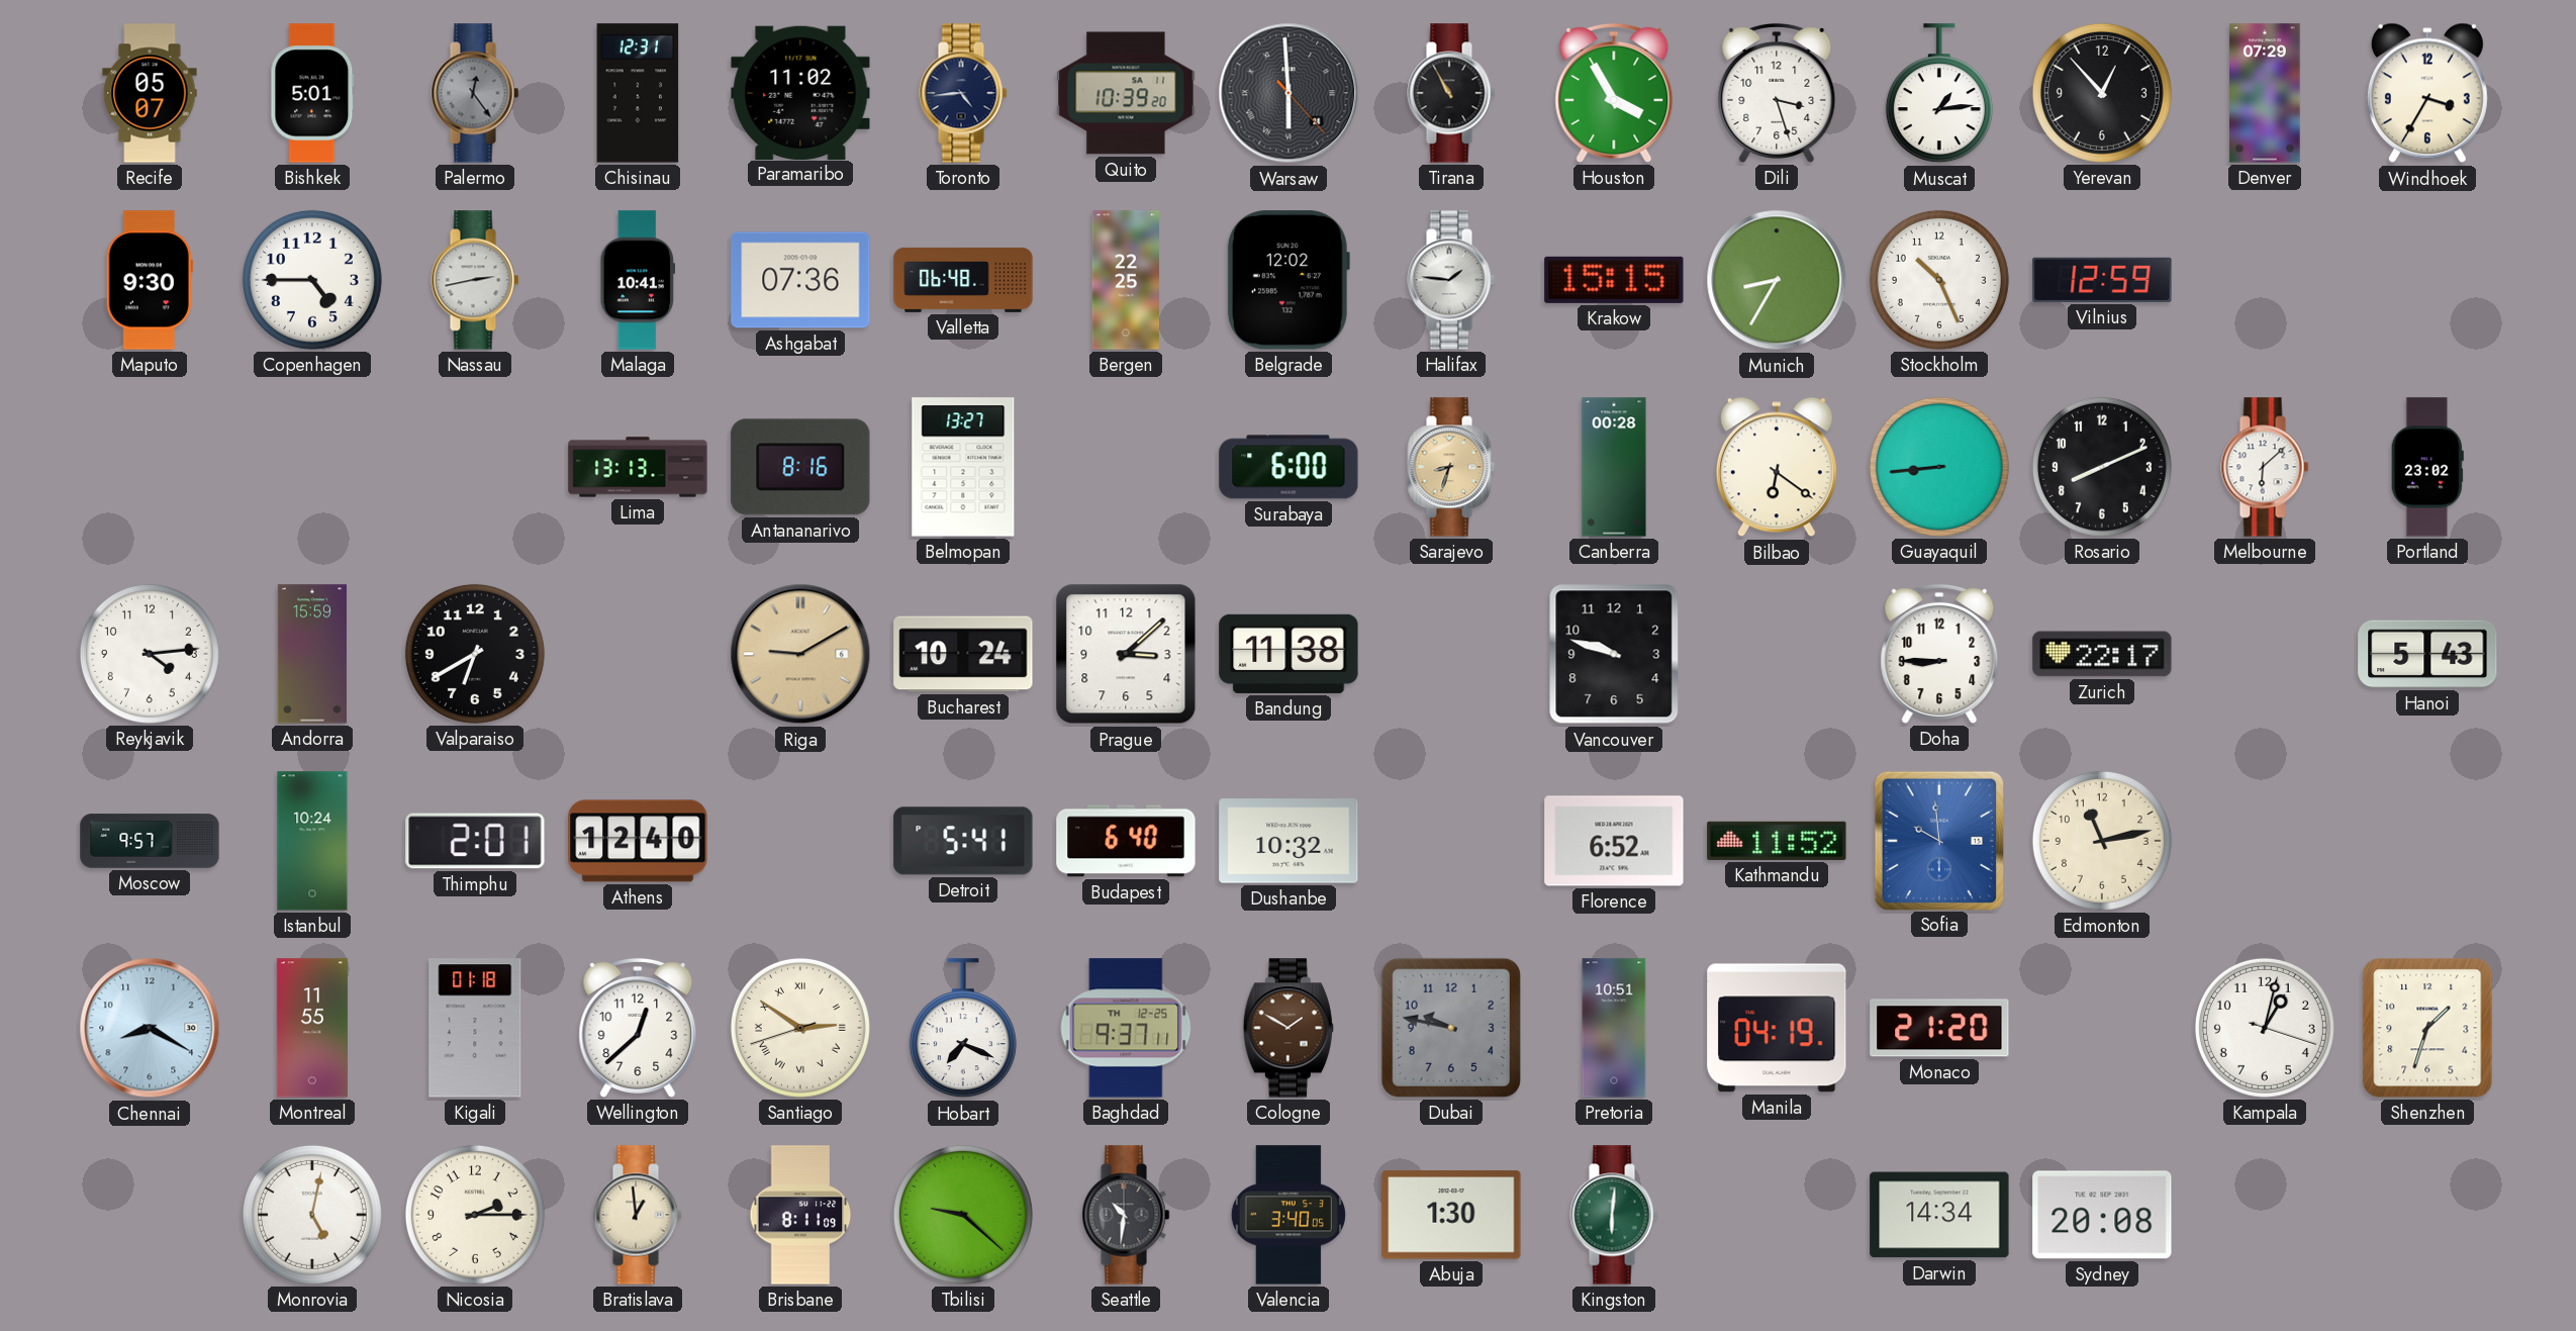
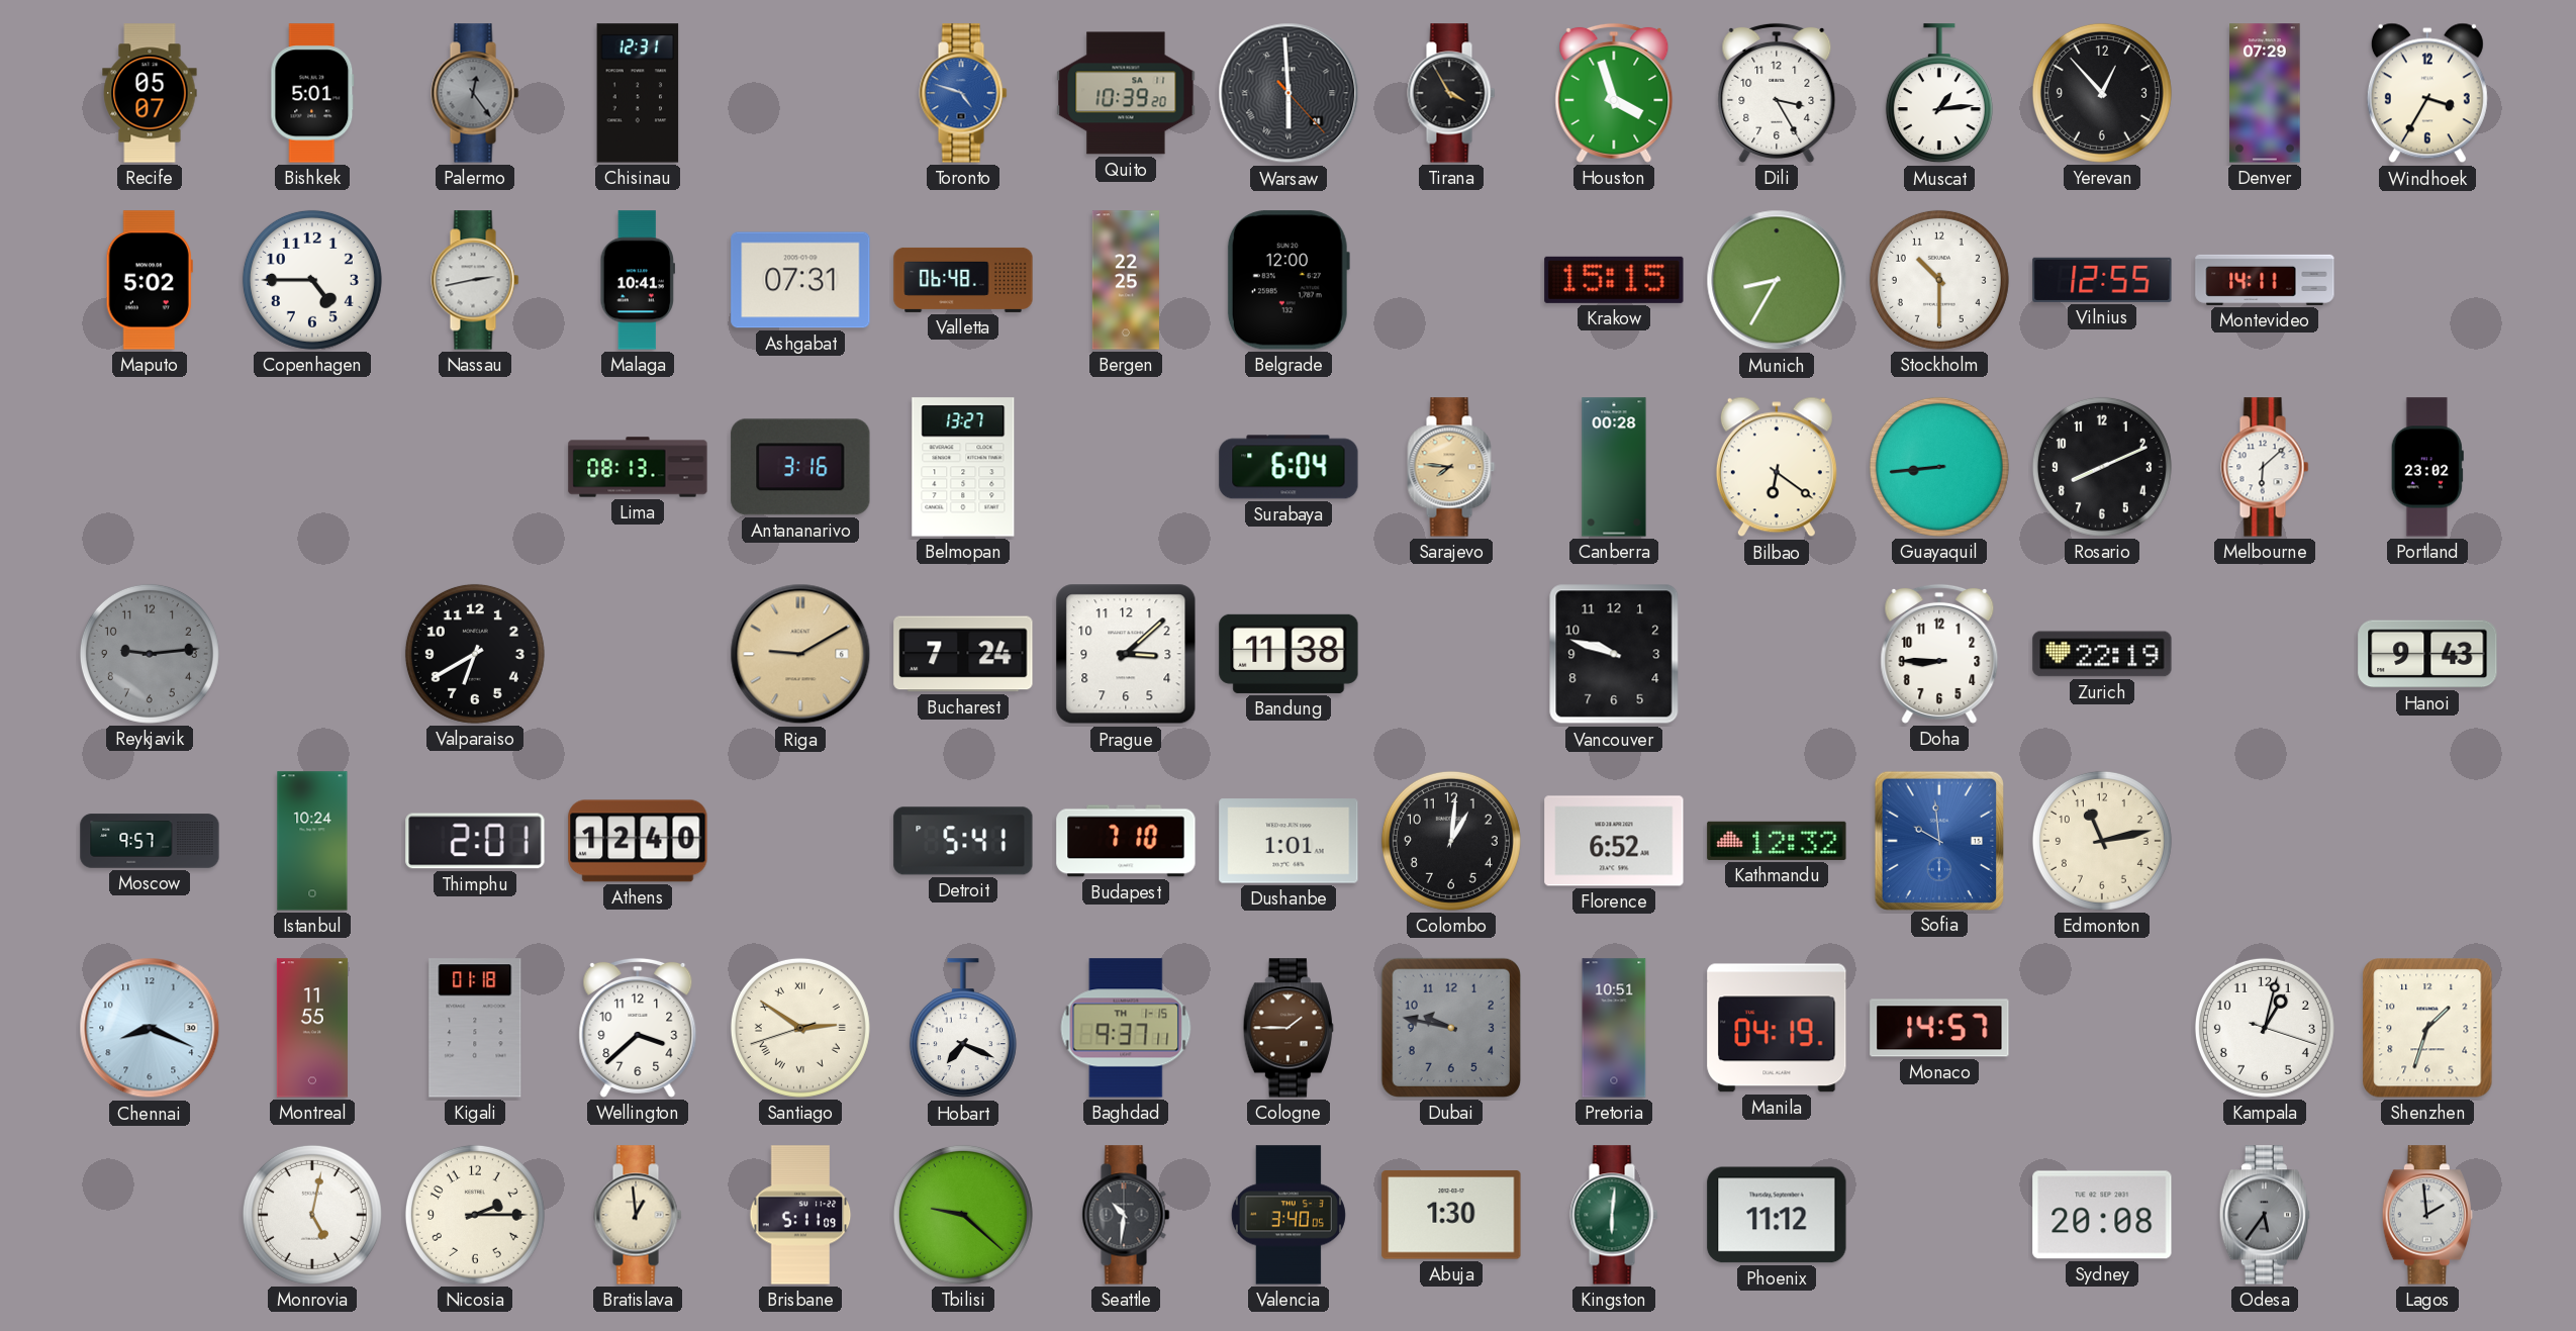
Paramaribo: 11:02 -> none (800, 92)
Toronto: 4:44 -> 4:48 (963, 93)
Toronto dial: navy -> blue (963, 93)
Tirana: 10:55 -> 3:55 (1451, 93)
Houston: 3:55 -> 3:57 (1614, 93)
Dili: 3:27 -> 3:25 (1777, 93)
Maputo: 9:30 -> 5:02 (150, 280)
Ashgabat: 07:36 -> 07:31 (800, 280)
Belgrade: 12:02 -> 12:00 (1289, 280)
Halifax: 1:46 -> none (1451, 280)
Stockholm: 10:26 -> 10:30 (1939, 280)
Vilnius: 12:59 -> 12:55 (2102, 280)
Montevideo: none -> 14:11 (2265, 280)
Lima: 13:13 -> 08:13 (638, 467)
Antananarivo: 8:16 -> 3:16 (800, 467)
Surabaya: 6:00 -> 6:04 (1289, 467)
Sarajevo: 8:33 -> 7:46 (1451, 467)
Reykjavik: 4:14 -> 9:14 (150, 654)
Reykjavik dial: white -> grey (150, 654)
Andorra: 15:59 -> none (312, 654)
Bucharest: 10:24 -> 7:24 (963, 654)
Zurich: 22:17 -> 22:19 (2102, 654)
Hanoi: 5:43 -> 9:43 (2427, 654)
Budapest: 6:40 -> 7:10 (1126, 841)
Dushanbe: 10:32 -> 1:01 (1289, 841)
Colombo: none -> 1:01 (1451, 841)
Kathmandu: 11:52 -> 12:32 (1777, 841)
Chennai: 8:20 -> 8:19 (150, 1028)
Wellington: 12:38 -> 3:38 (638, 1028)
Baghdad date: TH 12-25 -> TH 1-15 (1126, 1028)
Cologne: 1:50 -> 1:45 (1289, 1028)
Monaco: 21:20 -> 14:57 (1939, 1028)
Brisbane: 8:11 -> 5:11 (800, 1215)
Phoenix: none -> 11:12 (1777, 1215)
Darwin: 14:34 -> none (1939, 1215)
Odesa: none -> 5:36 (2265, 1215)
Lagos: none -> 1:59 (2427, 1215)
